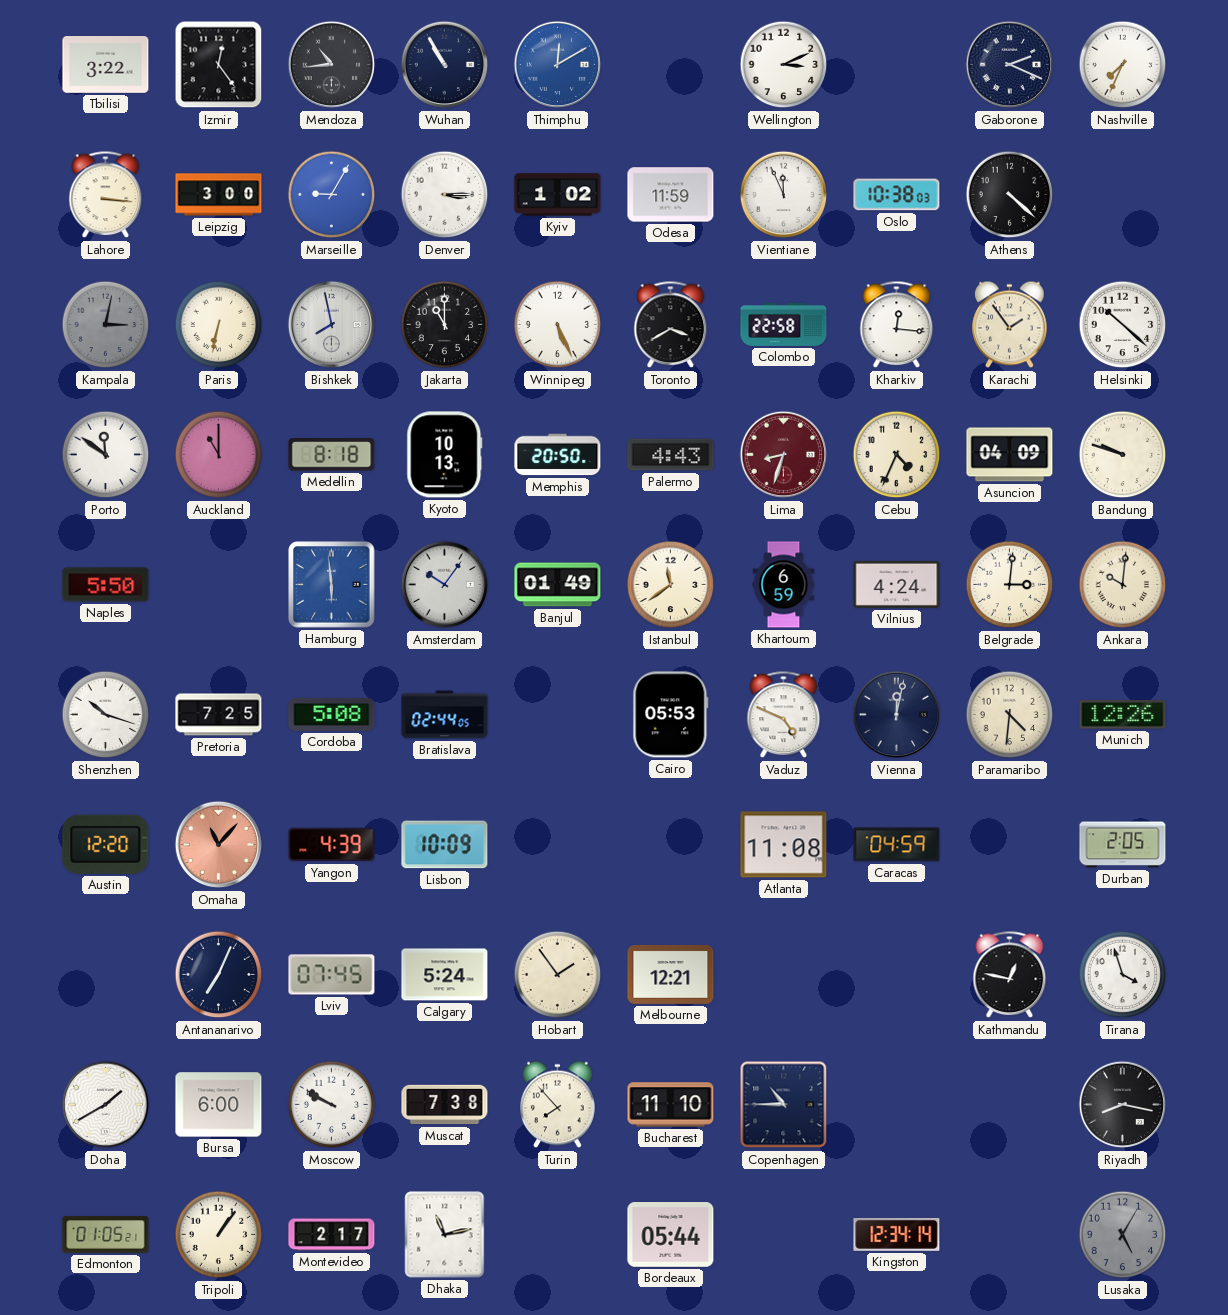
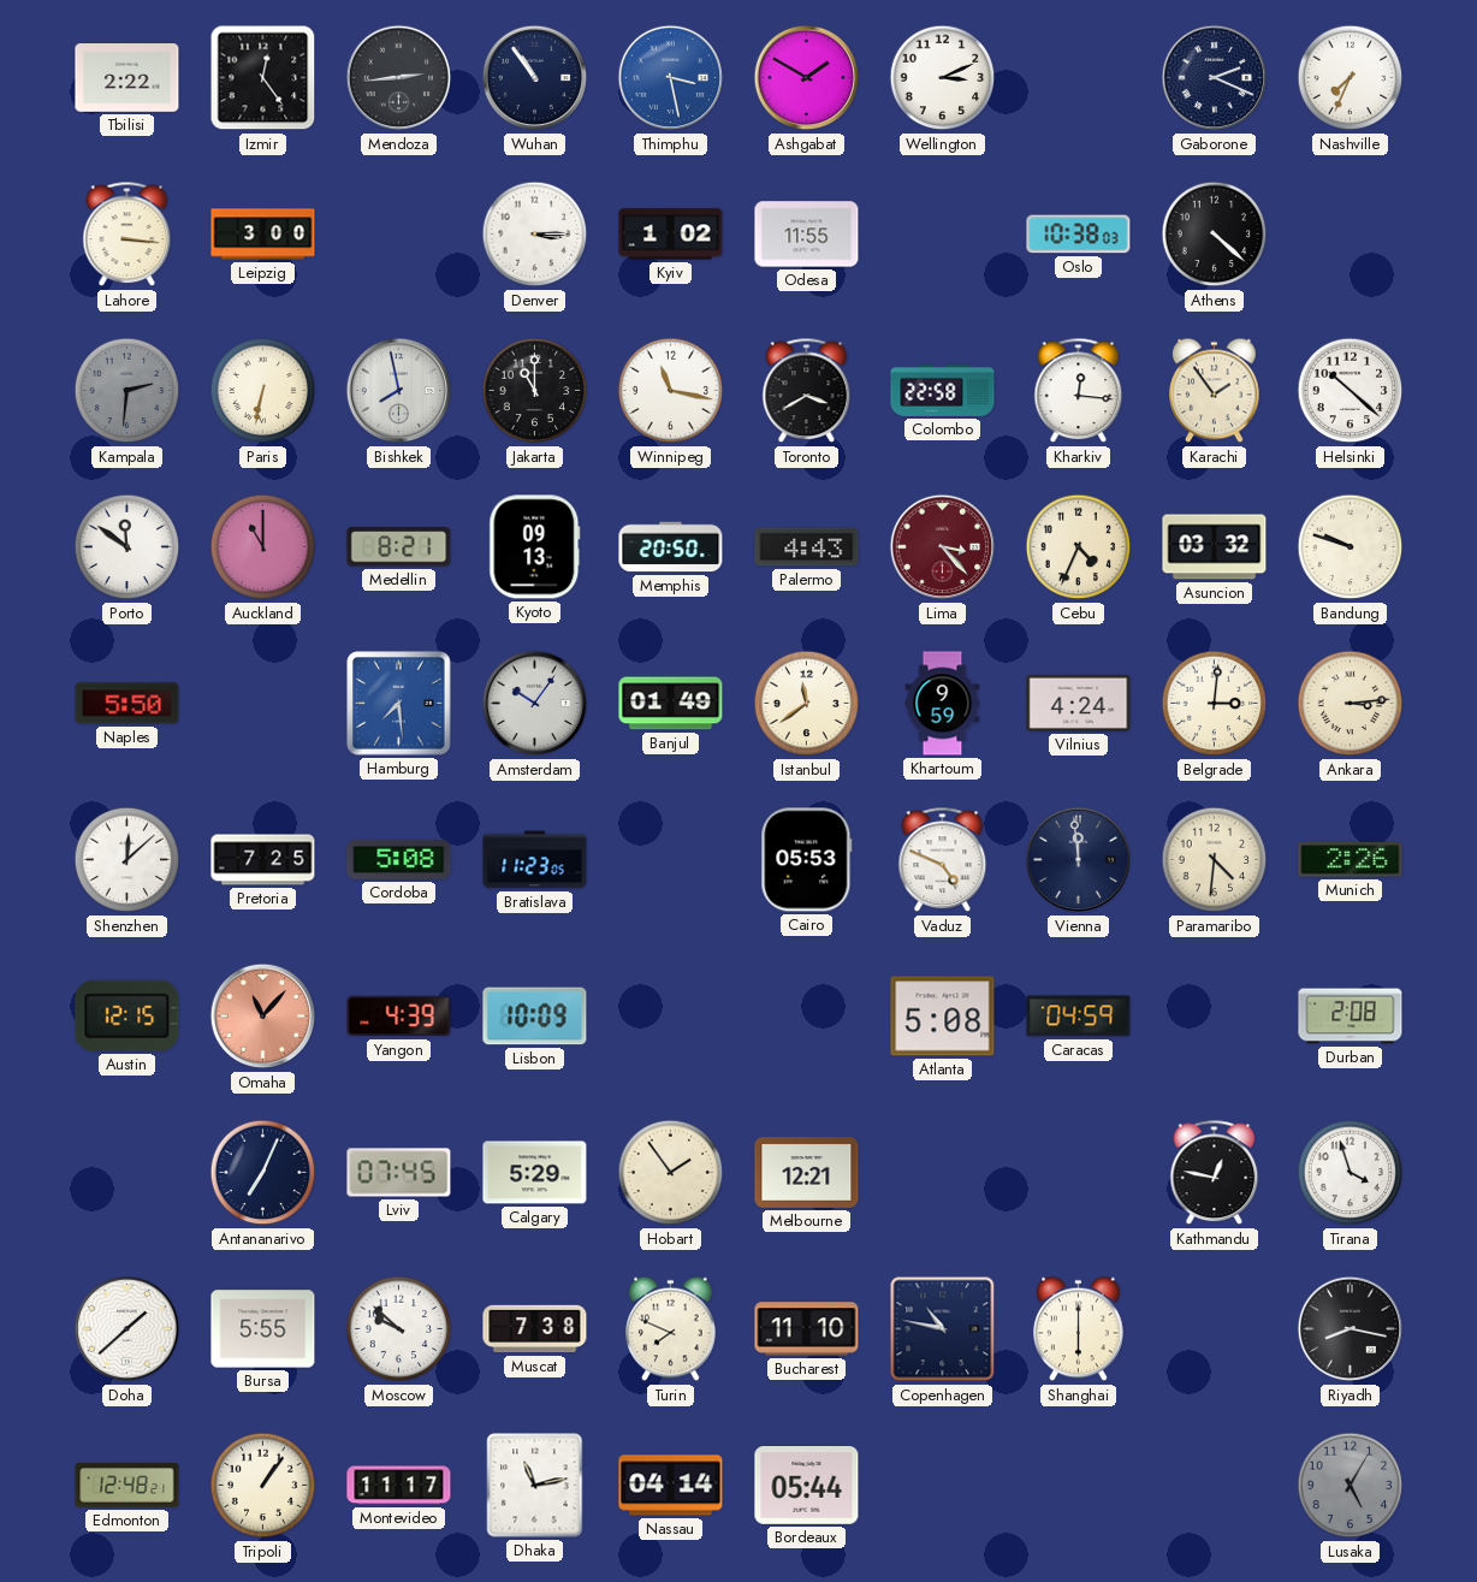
Tbilisi: 3:22 -> 2:22 (127, 78)
Mendoza: 10:44 -> 2:44 (399, 78)
Wuhan: 10:55 -> 10:54 (535, 78)
Thimphu: 12:10 -> 3:28 (671, 78)
Ashgabat: none -> 1:50 (807, 78)
Marseille: 9:05 -> none (332, 195)
Odesa: 11:59 -> 11:55 (807, 235)
Vientiane: 11:56 -> none (784, 195)
Kampala: 3:02 -> 2:31 (127, 391)
Winnipeg: 5:26 -> 11:17 (671, 391)
Medellin: 8:18 -> 8:21 (399, 547)
Kyoto: 10:13 -> 09:13 (535, 547)
Lima: 8:33 -> 3:23 (943, 547)
Asuncion: 04:09 -> 03:32 (1215, 547)
Hamburg: 5:59 -> 7:29 (399, 704)
Khartoum: 6:59 -> 9:59 (943, 704)
Ankara: 10:01 -> 3:14 (1351, 704)
Shenzhen: 10:18 -> 12:08 (127, 860)
Bratislava: 02:44 -> 11:23 (535, 860)
Vienna: 12:02 -> 11:59 (1079, 860)
Munich: 12:26 -> 2:26 (1351, 860)
Austin: 12:20 -> 12:15 (127, 1015)
Atlanta: 11:08 -> 5:08 (943, 1017)
Durban: 2:05 -> 2:08 (1351, 1017)
Calgary: 5:24 -> 5:29 (535, 1173)
Doha: 1:40 -> 1:38 (127, 1329)
Bursa: 6:00 -> 5:55 (263, 1329)
Moscow: 9:50 -> 9:52 (399, 1329)
Turin: 7:53 -> 7:49 (671, 1329)
Copenhagen: 10:45 -> 10:47 (943, 1329)
Shanghai: none -> 6:00 (1079, 1329)
Edmonton: 01:05 -> 12:48 (127, 1486)
Montevideo: 2:17 -> 11:17 (399, 1486)
Nassau: none -> 04:14 (671, 1486)
Kingston: 12:34 -> none (897, 1234)
